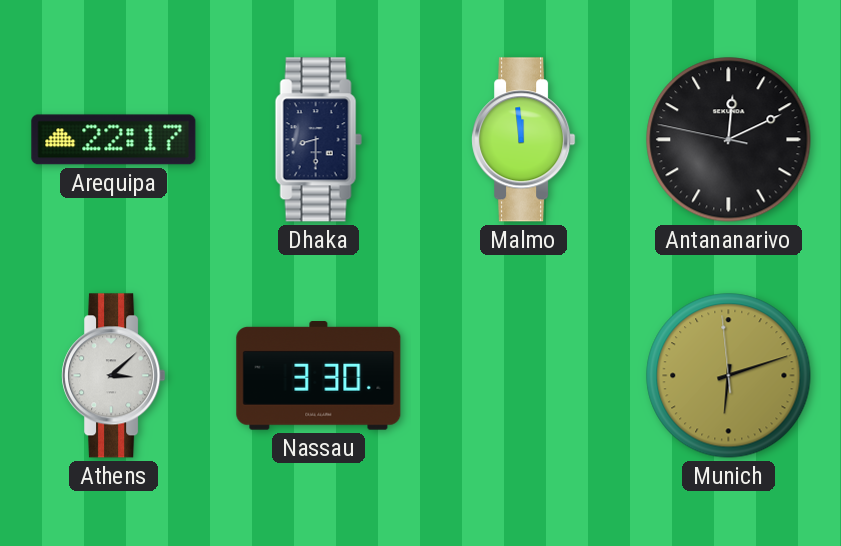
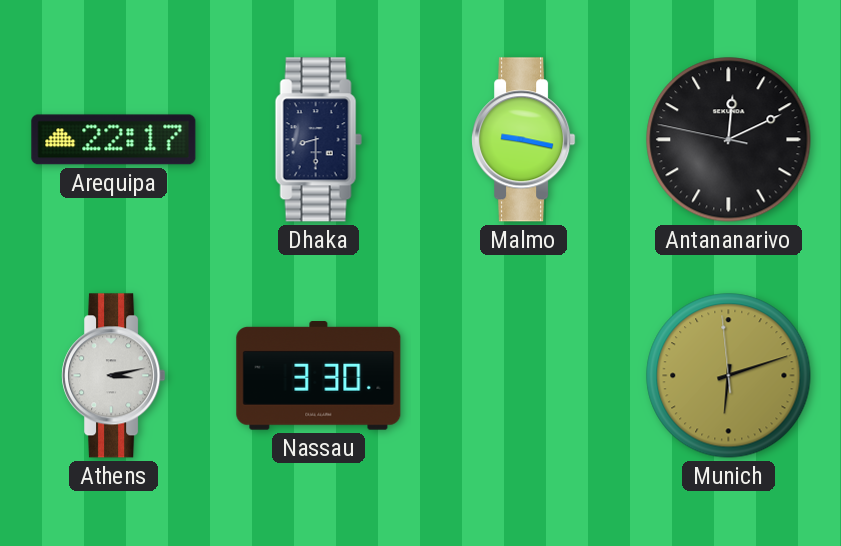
Malmo: 11:59 -> 9:17 (524, 140)
Athens: 3:08 -> 3:13 (114, 376)
